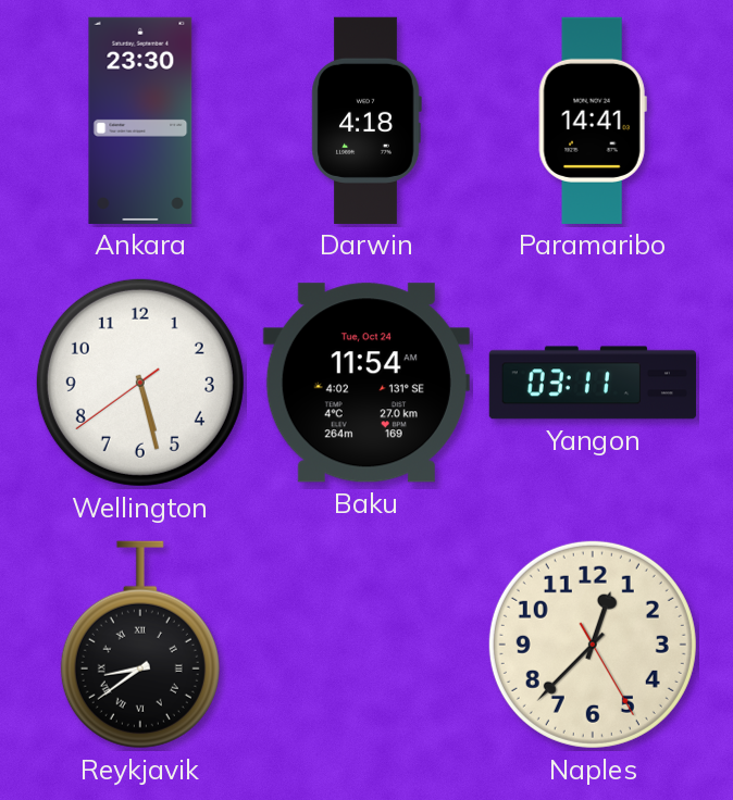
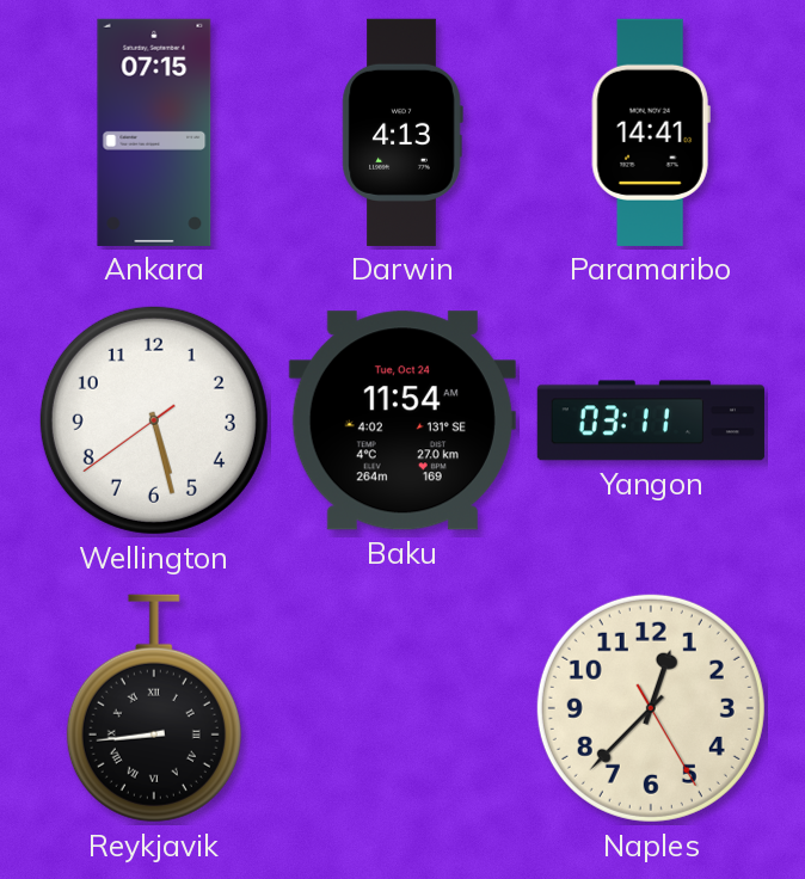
Ankara: 23:30 -> 07:15 (154, 133)
Darwin: 4:18 -> 4:13 (402, 133)
Reykjavik: 8:39 -> 8:44 (154, 708)
